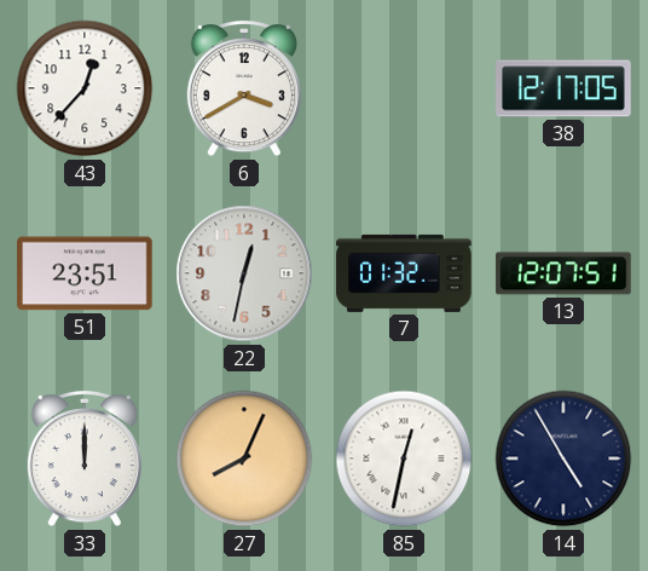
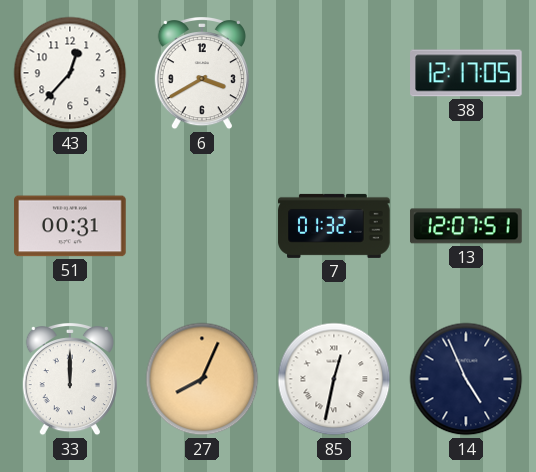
51: 23:51 -> 00:31 (70, 226)
22: 12:32 -> none (244, 273)
14: 4:55 -> 4:56 (466, 379)
